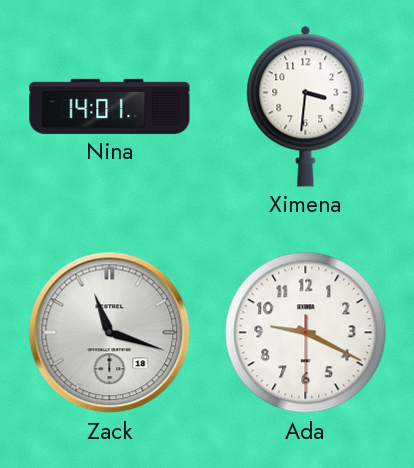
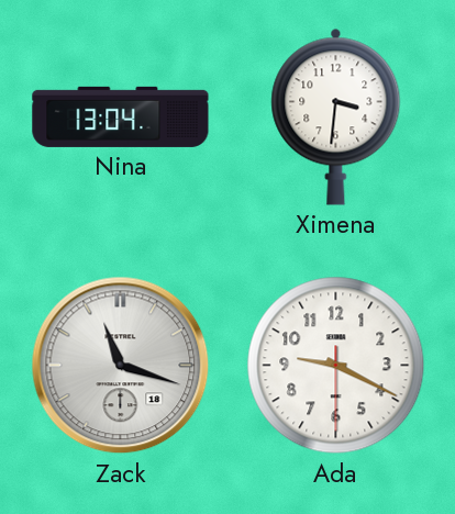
Nina: 14:01 -> 13:04 (121, 116)
